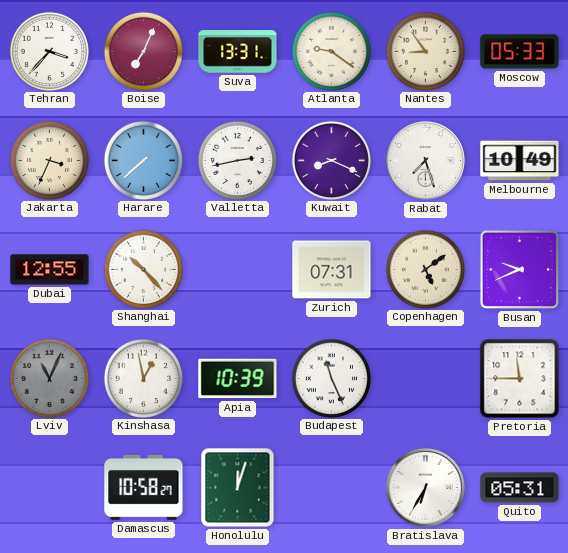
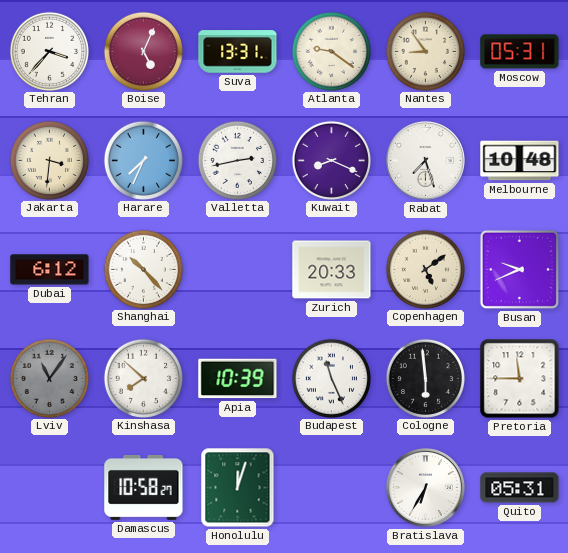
Boise: 7:04 -> 5:04 (143, 51)
Moscow: 05:33 -> 05:31 (520, 52)
Jakarta: 3:34 -> 3:31 (49, 160)
Harare: 7:38 -> 7:34 (143, 160)
Melbourne: 10:49 -> 10:48 (520, 161)
Dubai: 12:55 -> 6:12 (50, 270)
Zurich: 07:31 -> 20:33 (332, 270)
Lviv: 11:04 -> 11:06 (49, 378)
Kinshasa: 12:58 -> 7:52 (143, 378)
Cologne: none -> 5:59 (425, 378)
